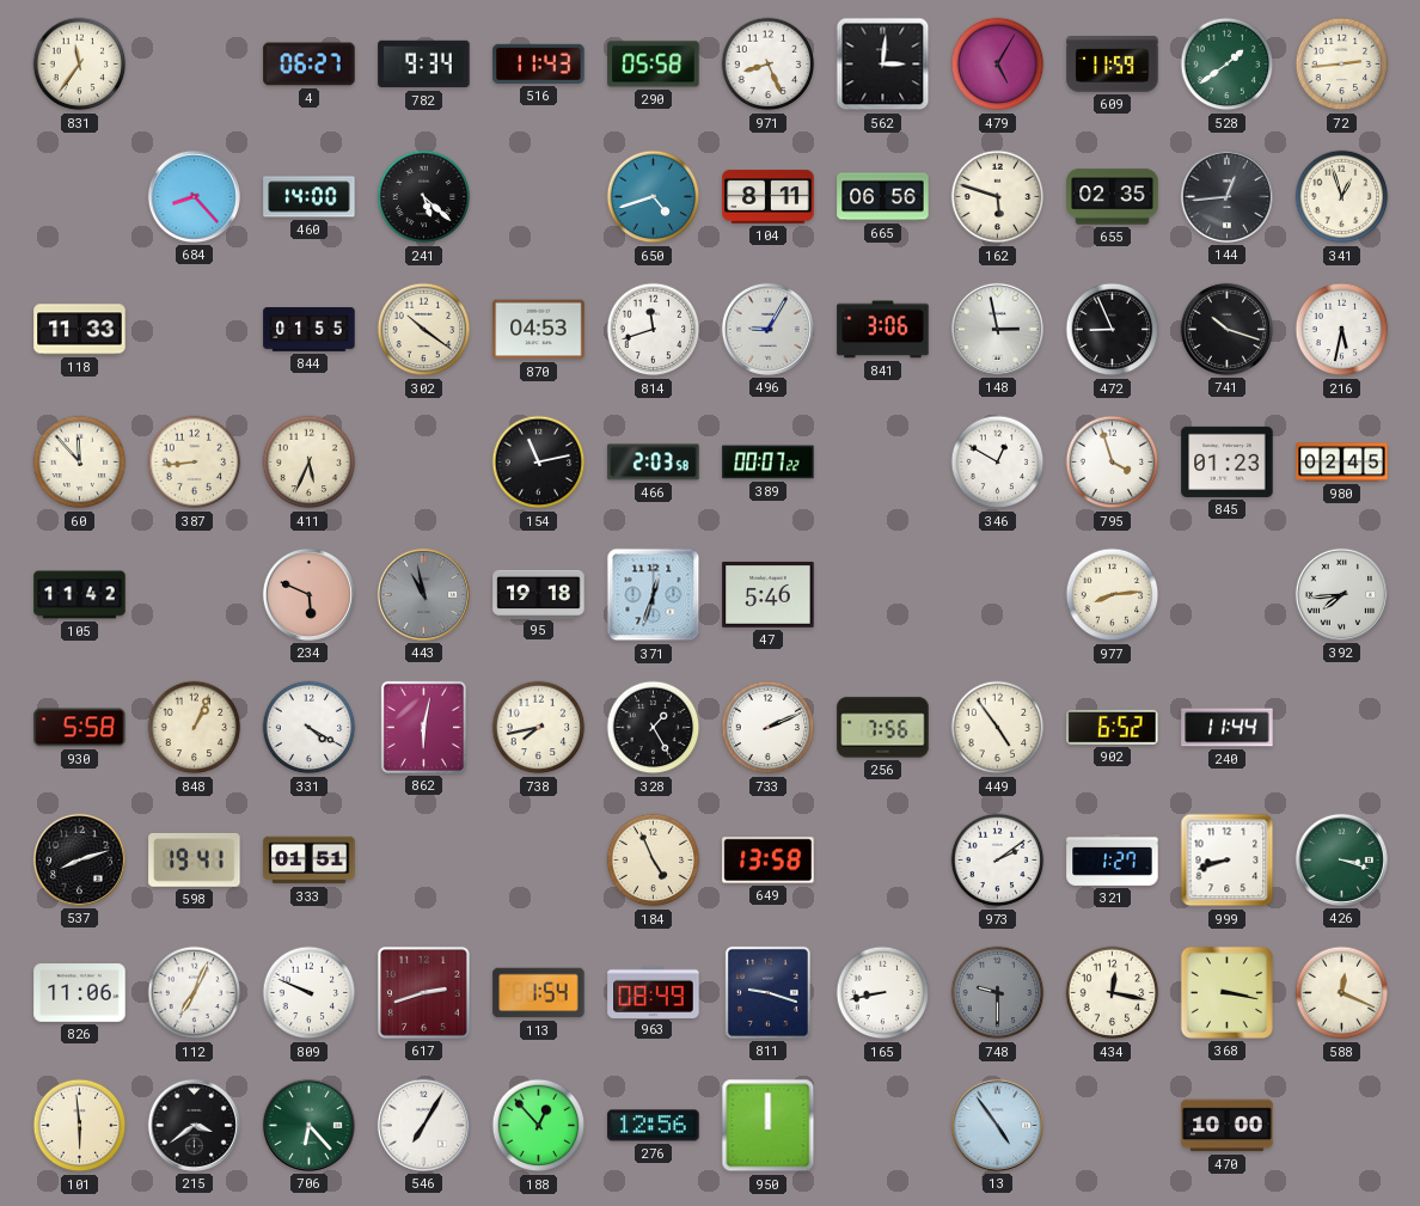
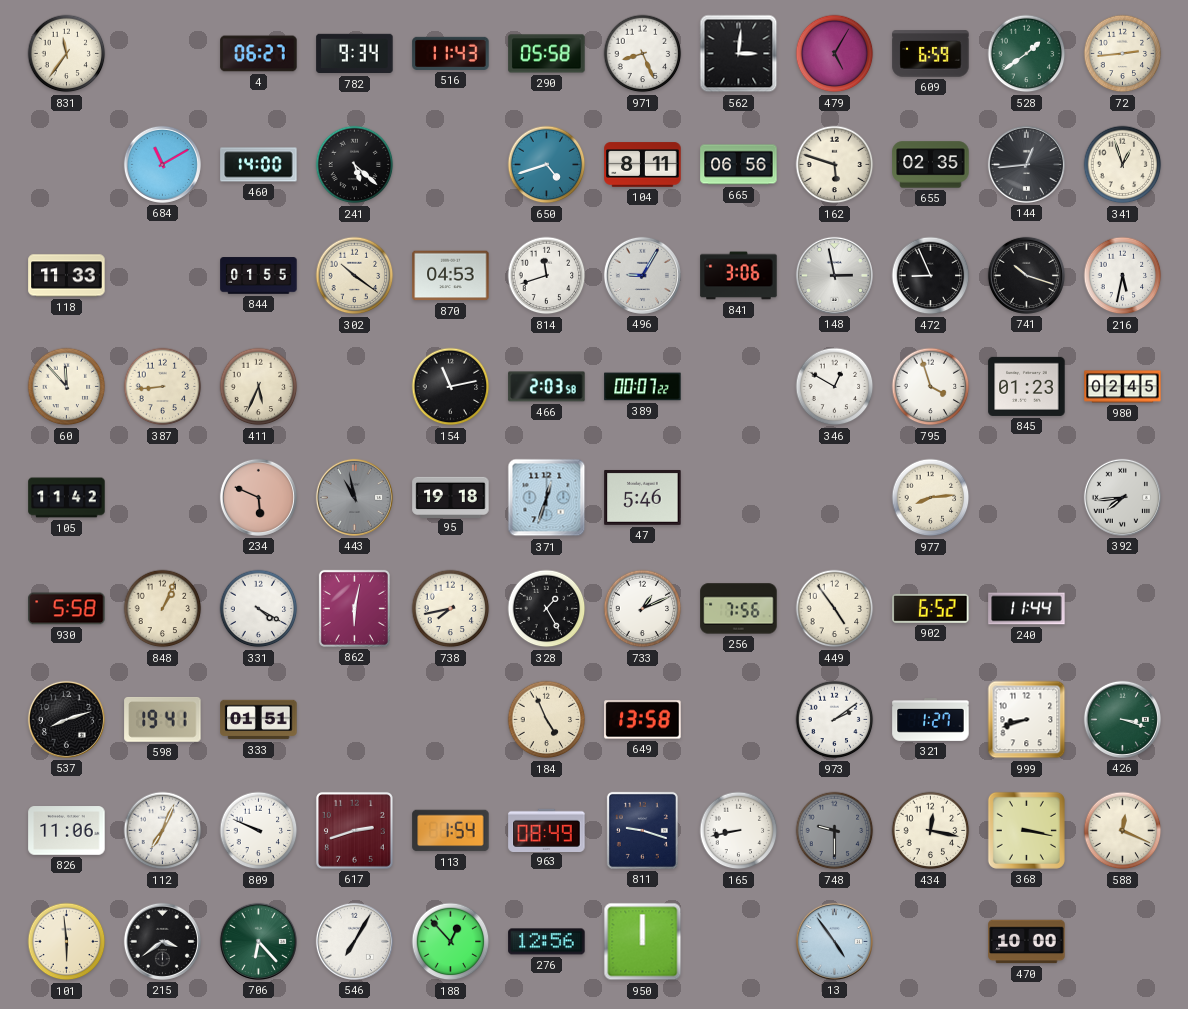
609: 11:59 -> 6:59 (931, 54)
684: 8:23 -> 11:10 (162, 164)
733: 2:11 -> 1:11 (643, 609)
